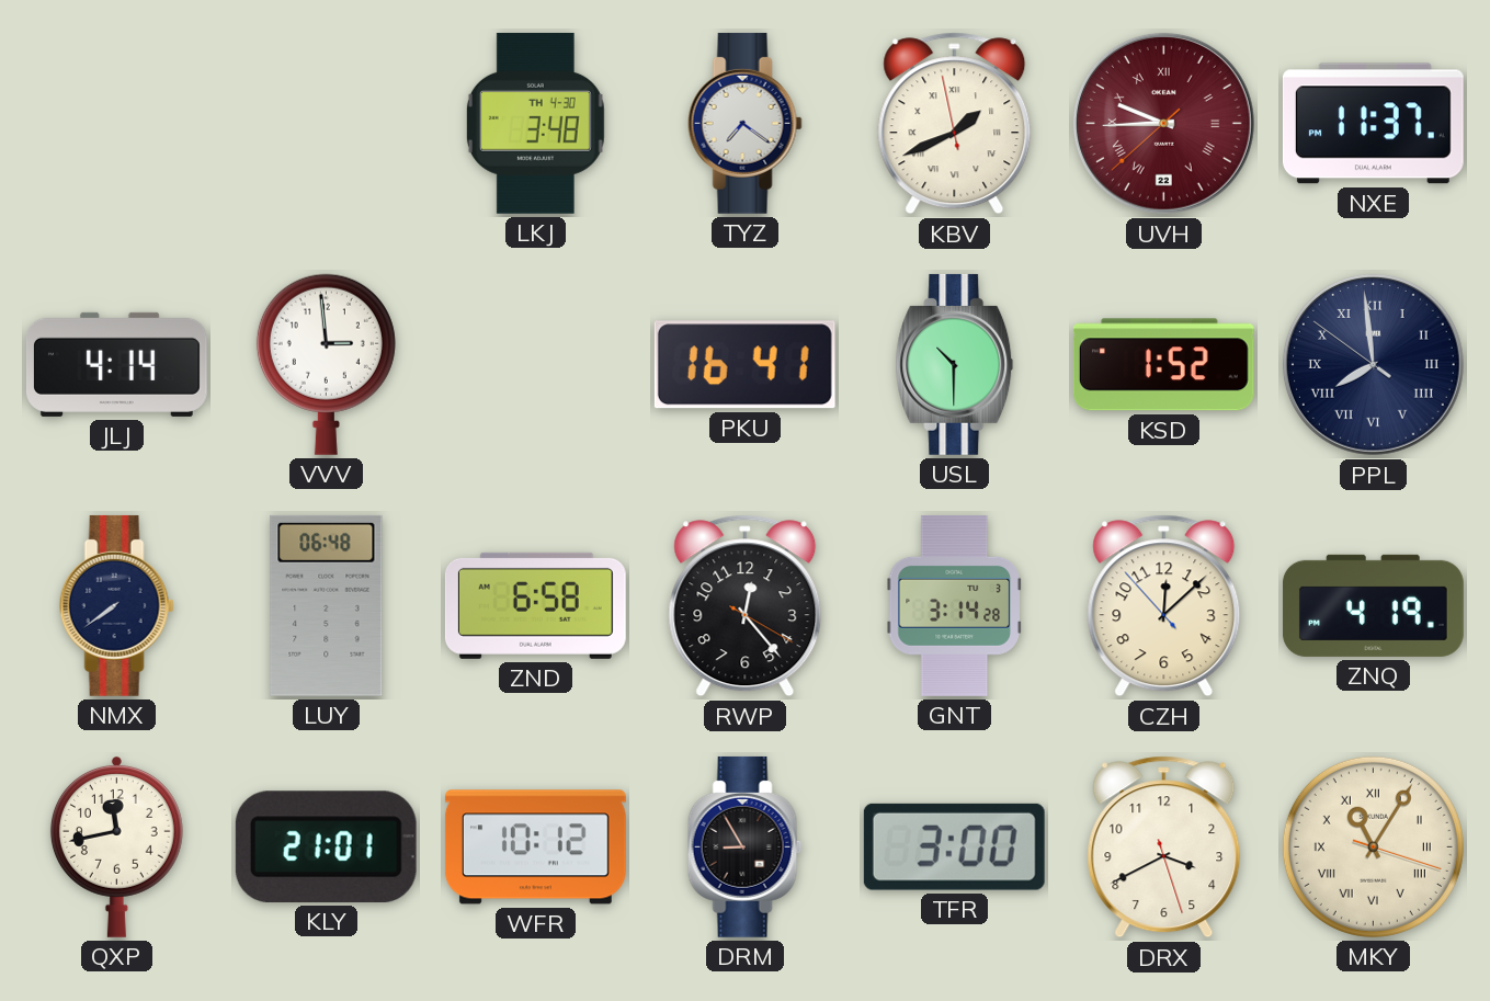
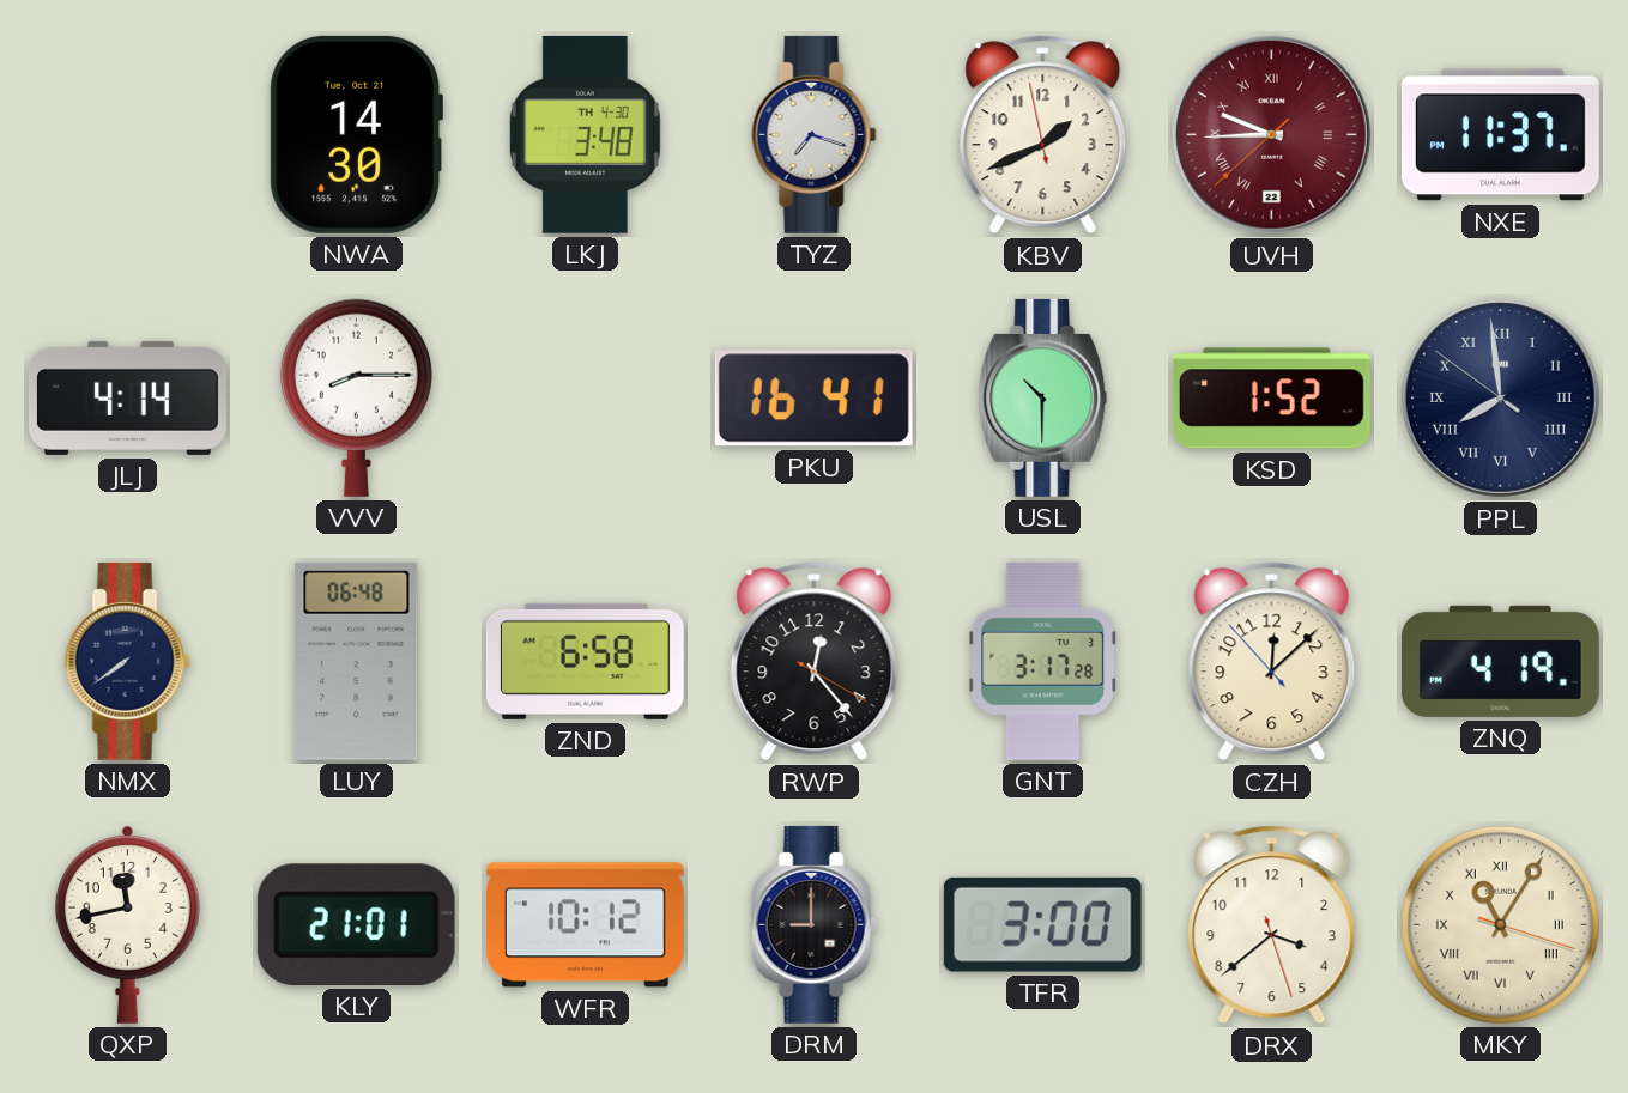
NWA: none -> 14:30 (356, 134)
TYZ: 7:21 -> 7:18 (813, 134)
KBV numerals: Roman -> Arabic (1043, 135)
VVV: 2:59 -> 8:15 (356, 397)
GNT: 3:14 -> 3:17 (1042, 661)
DRM: 8:55 -> 9:00 (813, 924)
DRX: 3:40 -> 3:38 (1272, 925)
